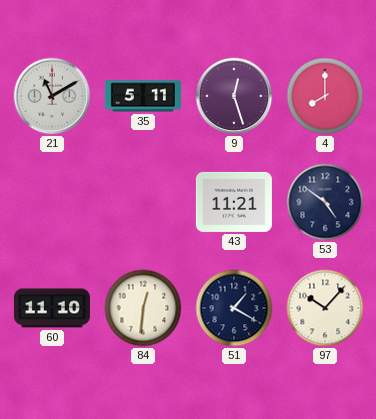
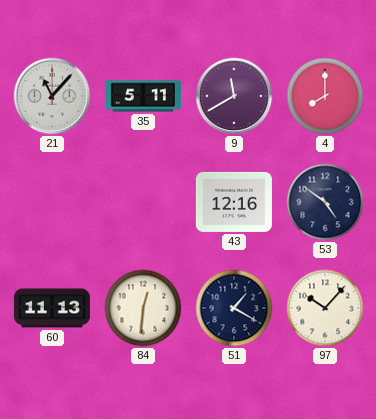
21: 11:10 -> 11:07 (52, 96)
9: 12:27 -> 11:40 (234, 96)
43: 11:21 -> 12:16 (234, 202)
60: 11:10 -> 11:13 (52, 308)
